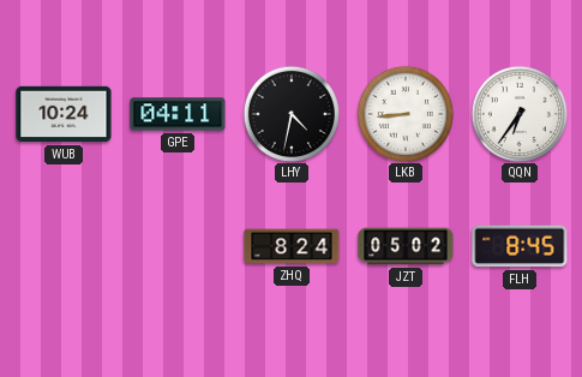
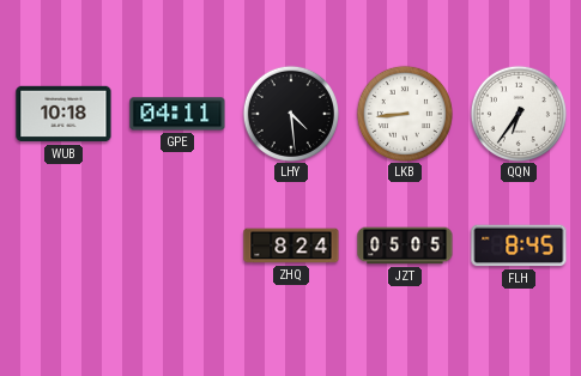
WUB: 10:24 -> 10:18 (63, 114)
LHY: 4:32 -> 4:29 (290, 113)
JZT: 05:02 -> 05:05 (405, 245)
